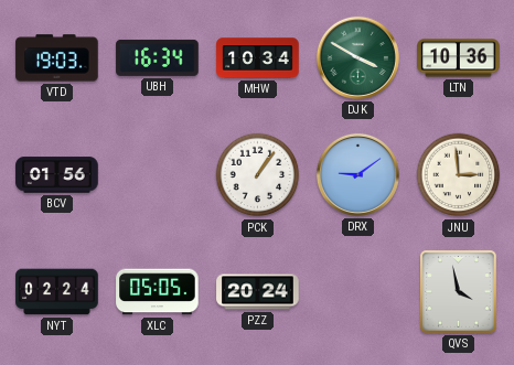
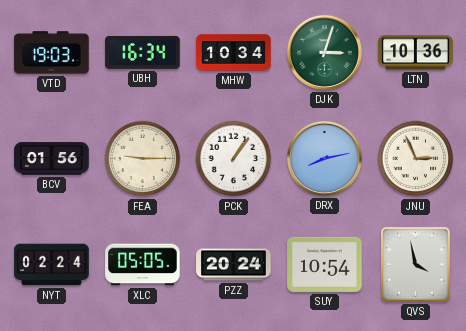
DJK: 3:50 -> 3:03 (324, 52)
FEA: none -> 9:15 (143, 159)
DRX: 9:09 -> 8:13 (324, 158)
JNU: 2:59 -> 2:56 (416, 159)
SUY: none -> 10:54 (325, 264)
